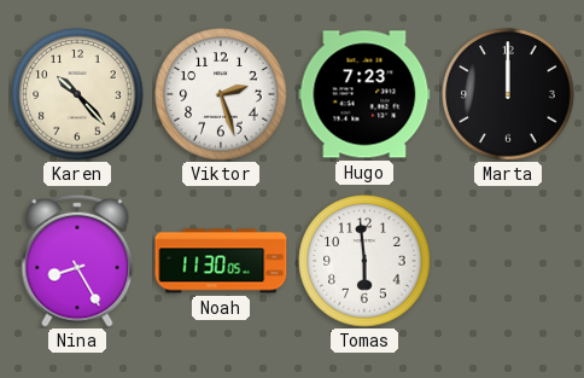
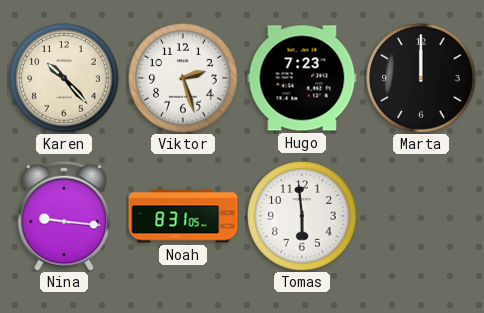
Nina: 8:25 -> 9:16 (64, 216)
Noah: 11:30 -> 8:31 (183, 216)
